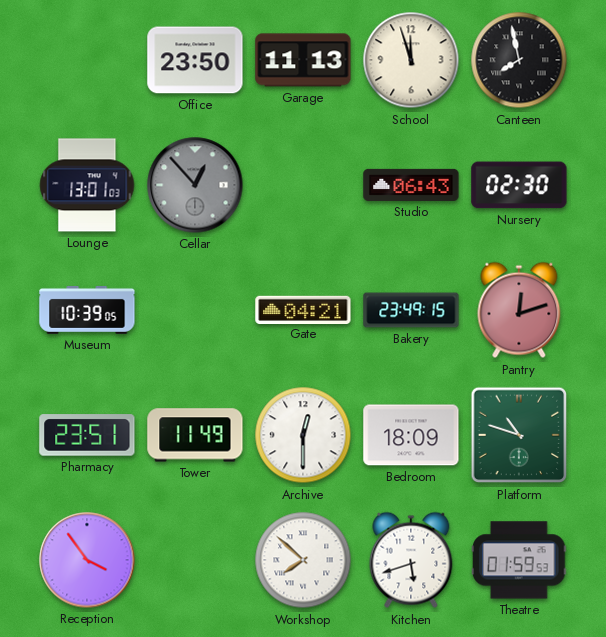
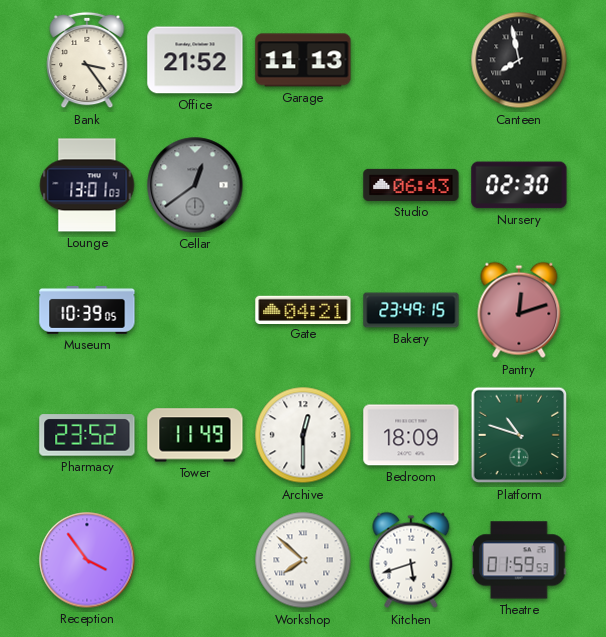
Bank: none -> 3:24 (87, 60)
Office: 23:50 -> 21:52 (195, 60)
School: 11:57 -> none (411, 60)
Cellar: 12:53 -> 12:39 (195, 185)
Pharmacy: 23:51 -> 23:52 (87, 435)
